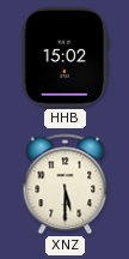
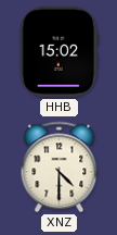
XNZ: 5:30 -> 4:30 (60, 168)
